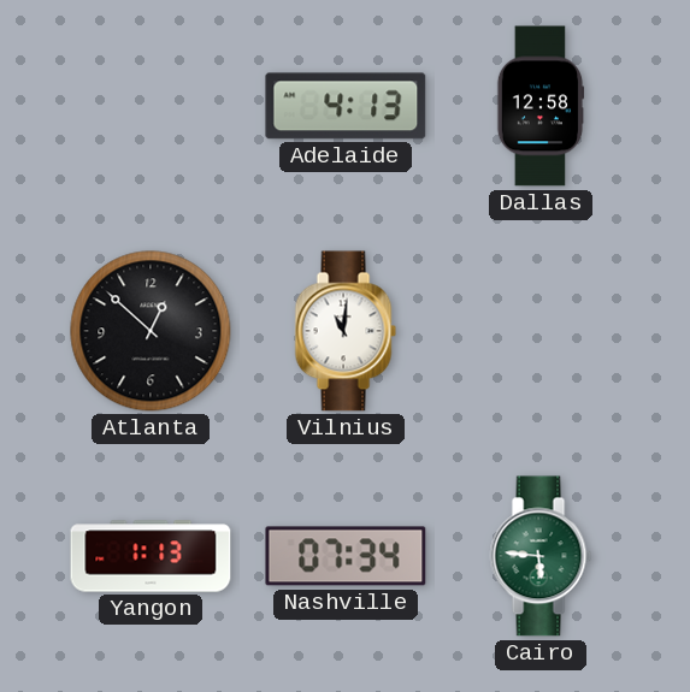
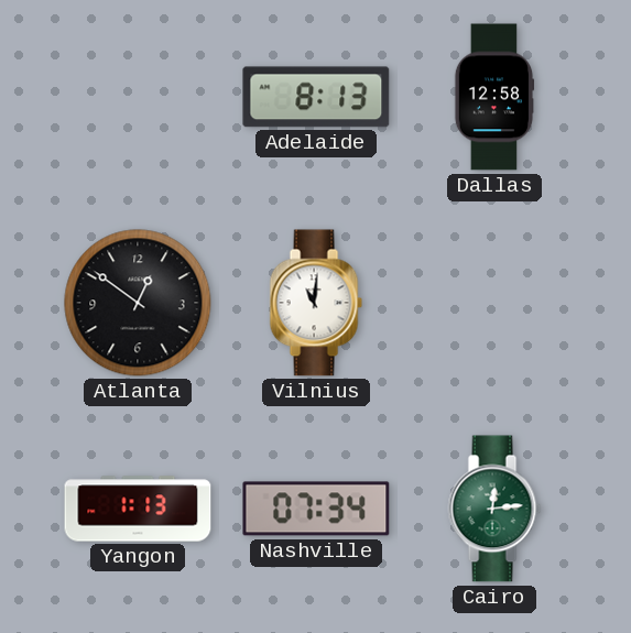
Adelaide: 4:13 -> 8:13 (316, 97)
Atlanta: 12:52 -> 12:51 (138, 303)
Cairo: 5:46 -> 12:14 (494, 509)
